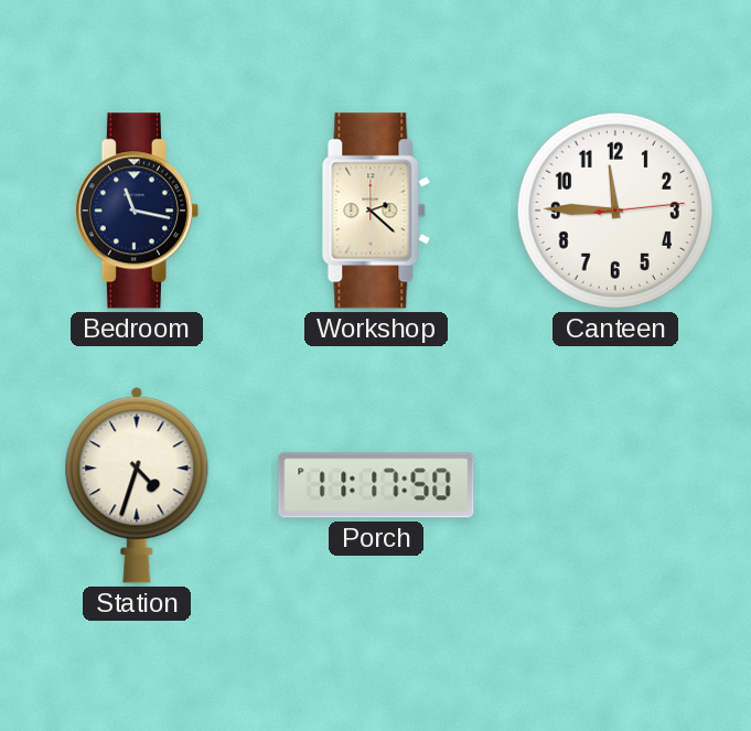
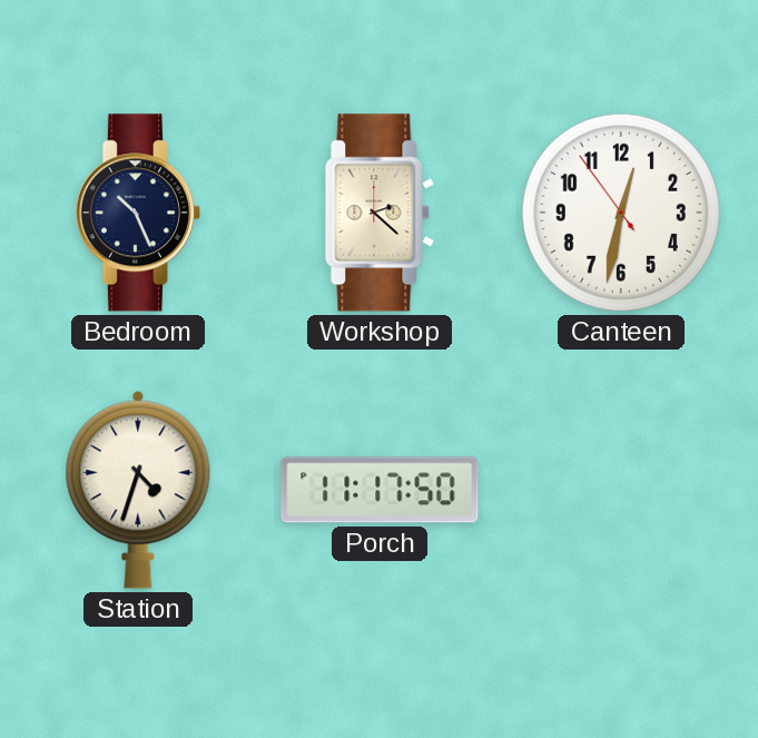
Bedroom: 11:17 -> 10:26 (138, 213)
Canteen: 11:45 -> 12:31 (621, 213)
